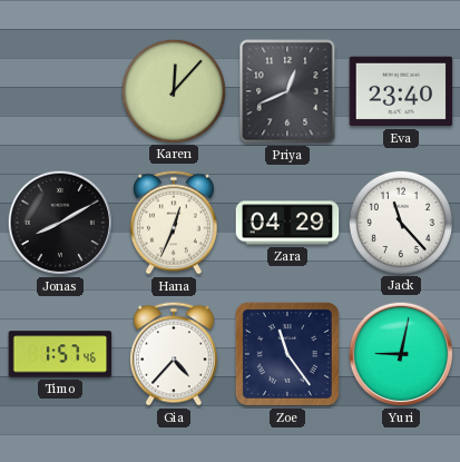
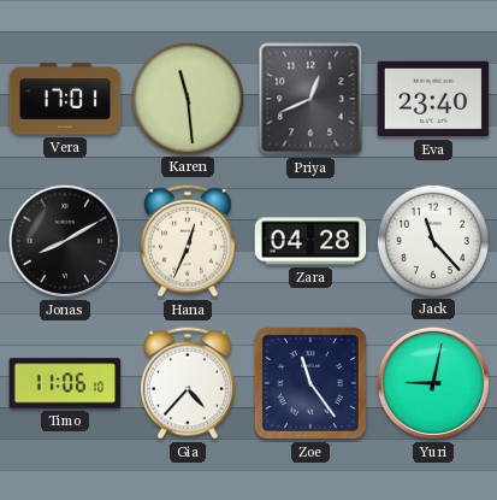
Vera: none -> 17:01 (65, 99)
Karen: 12:07 -> 11:29 (187, 98)
Zara: 04:29 -> 04:28 (310, 241)
Timo: 1:57 -> 11:06 (65, 383)
